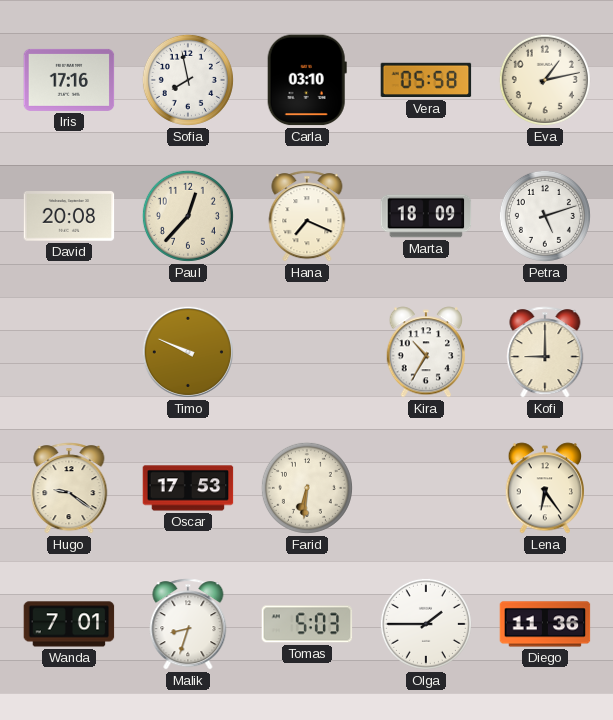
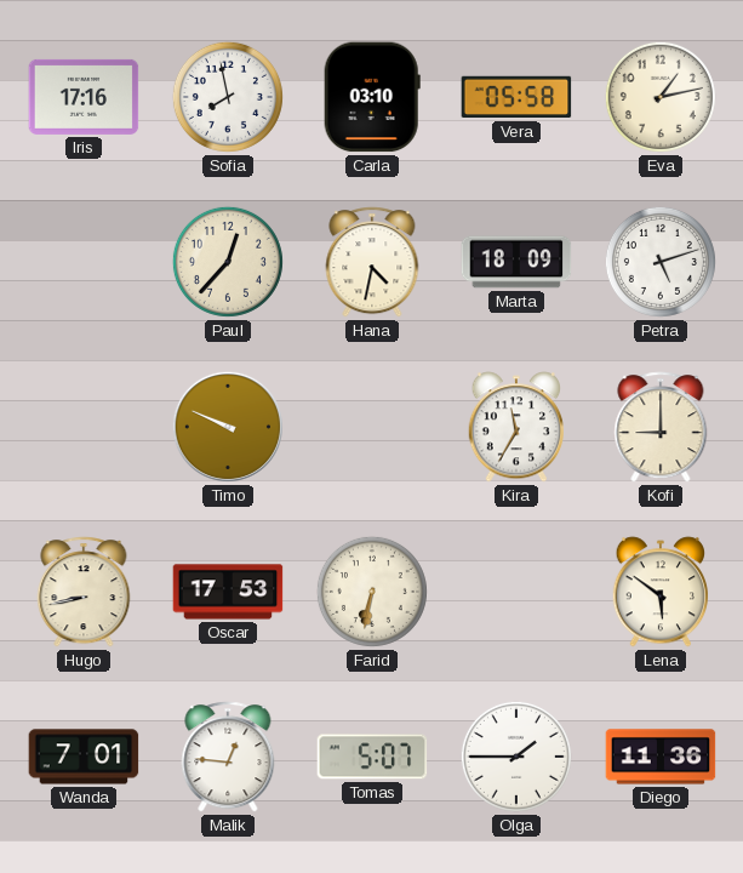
David: 20:08 -> none (69, 216)
Hana: 7:19 -> 4:32 (372, 262)
Kira: 10:35 -> 11:35 (516, 427)
Hugo: 9:21 -> 8:43 (84, 592)
Farid: 6:31 -> 6:32 (372, 592)
Lena: 6:24 -> 5:51 (661, 592)
Malik: 8:33 -> 12:46 (228, 757)
Tomas: 5:03 -> 5:07 (372, 757)
